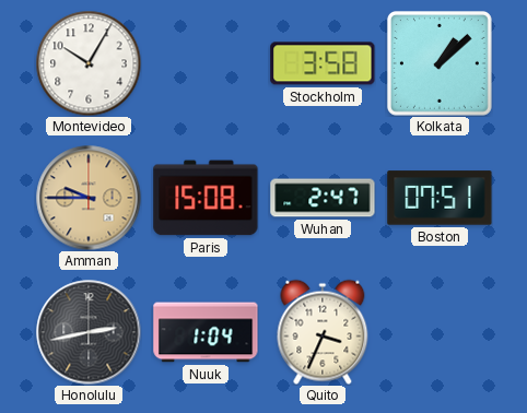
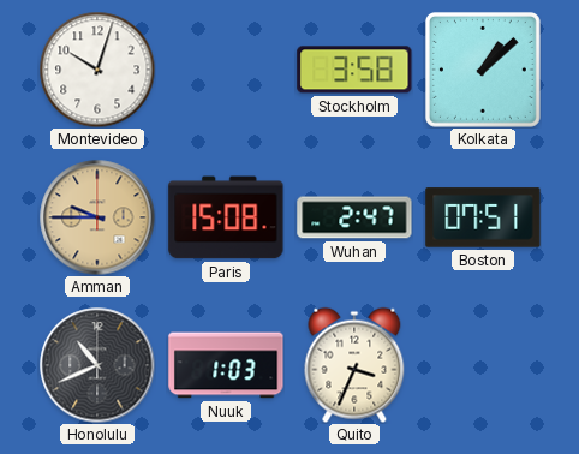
Montevideo: 10:05 -> 10:03 (97, 70)
Honolulu: 2:43 -> 10:41 (97, 365)
Nuuk: 1:04 -> 1:03 (226, 365)
